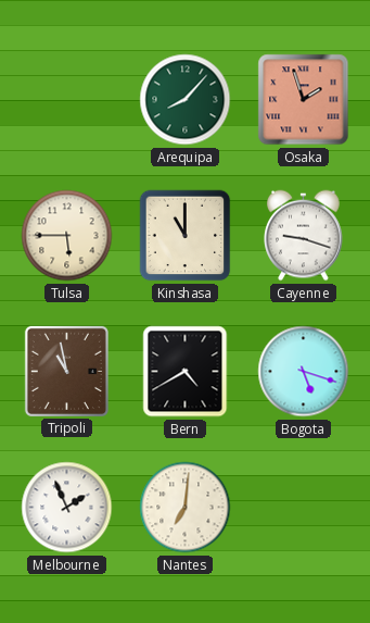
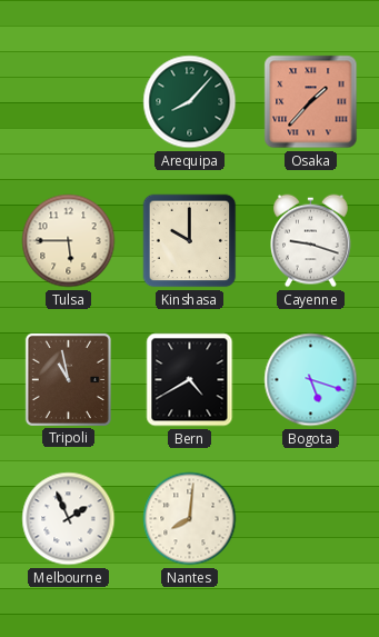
Osaka: 1:57 -> 1:37 (311, 102)
Kinshasa: 11:00 -> 10:00 (190, 241)
Nantes: 7:01 -> 8:01 (190, 519)
